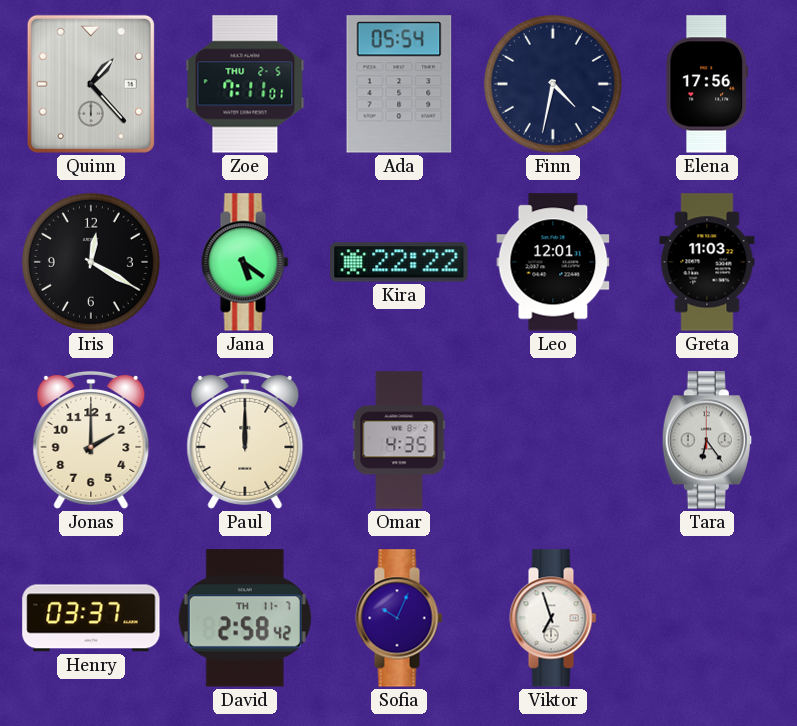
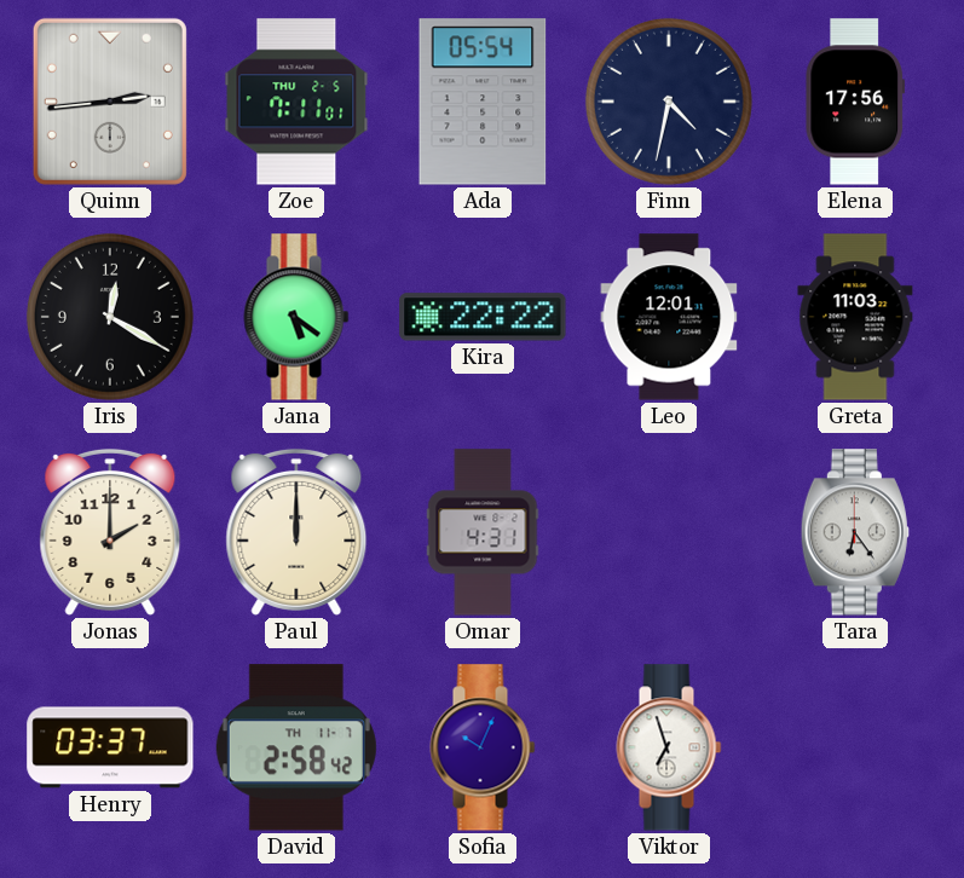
Quinn: 1:23 -> 2:44 (110, 102)
Omar: 4:35 -> 4:31 (483, 532)
